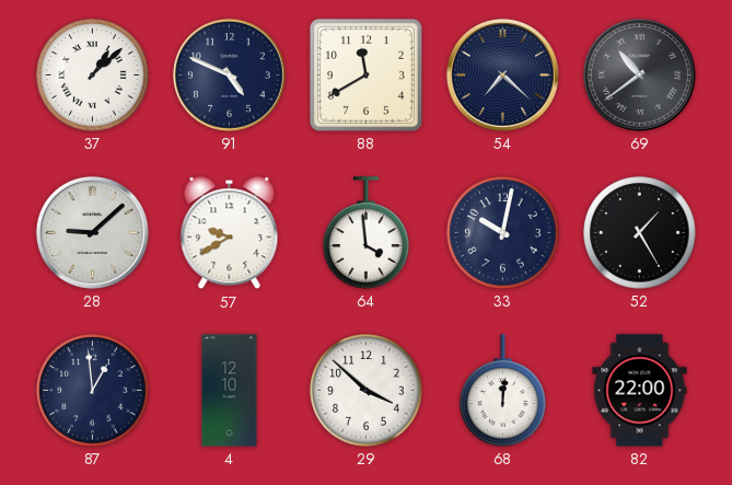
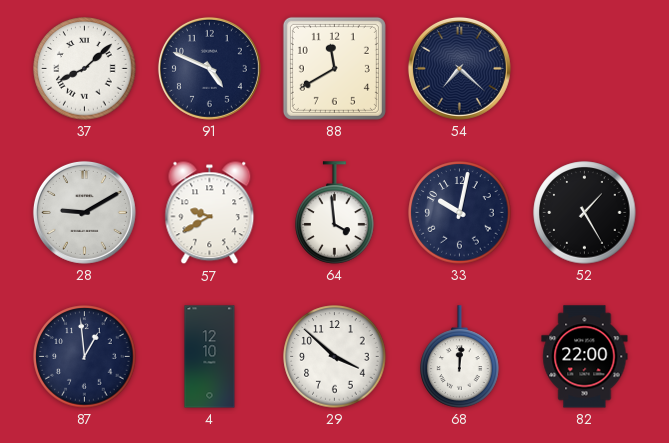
37: 1:08 -> 8:08 (85, 69)
69: 10:39 -> none (639, 74)
28: 9:08 -> 9:10 (84, 212)
